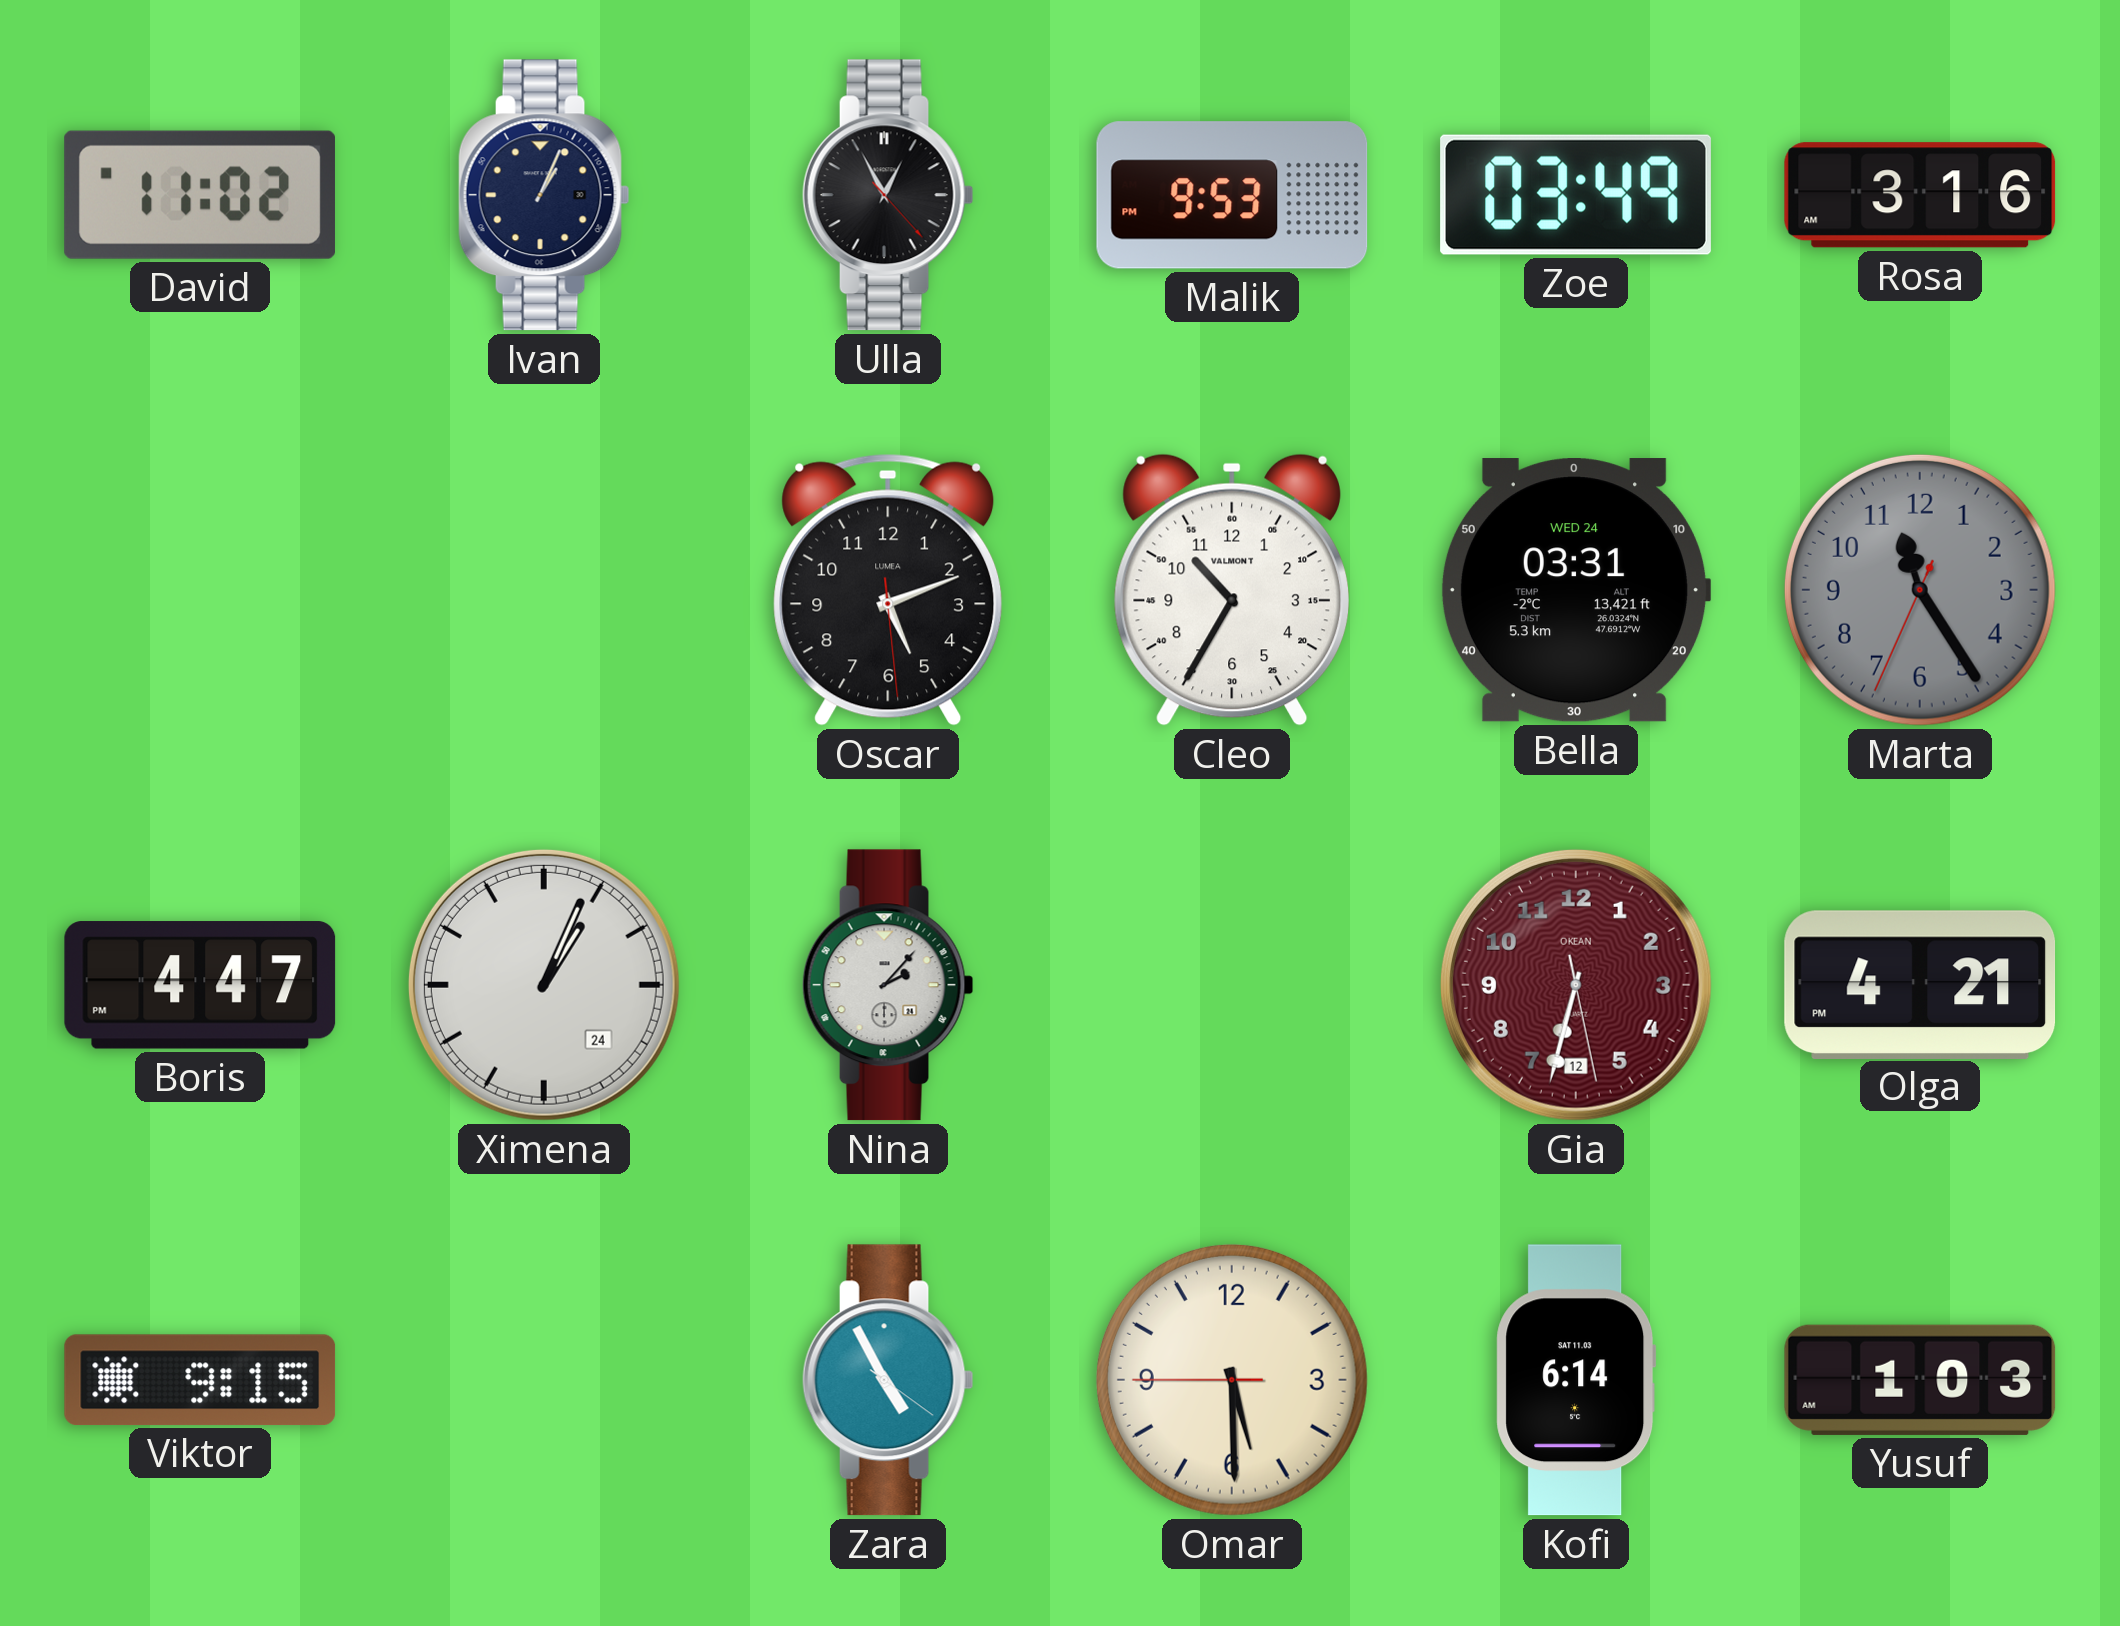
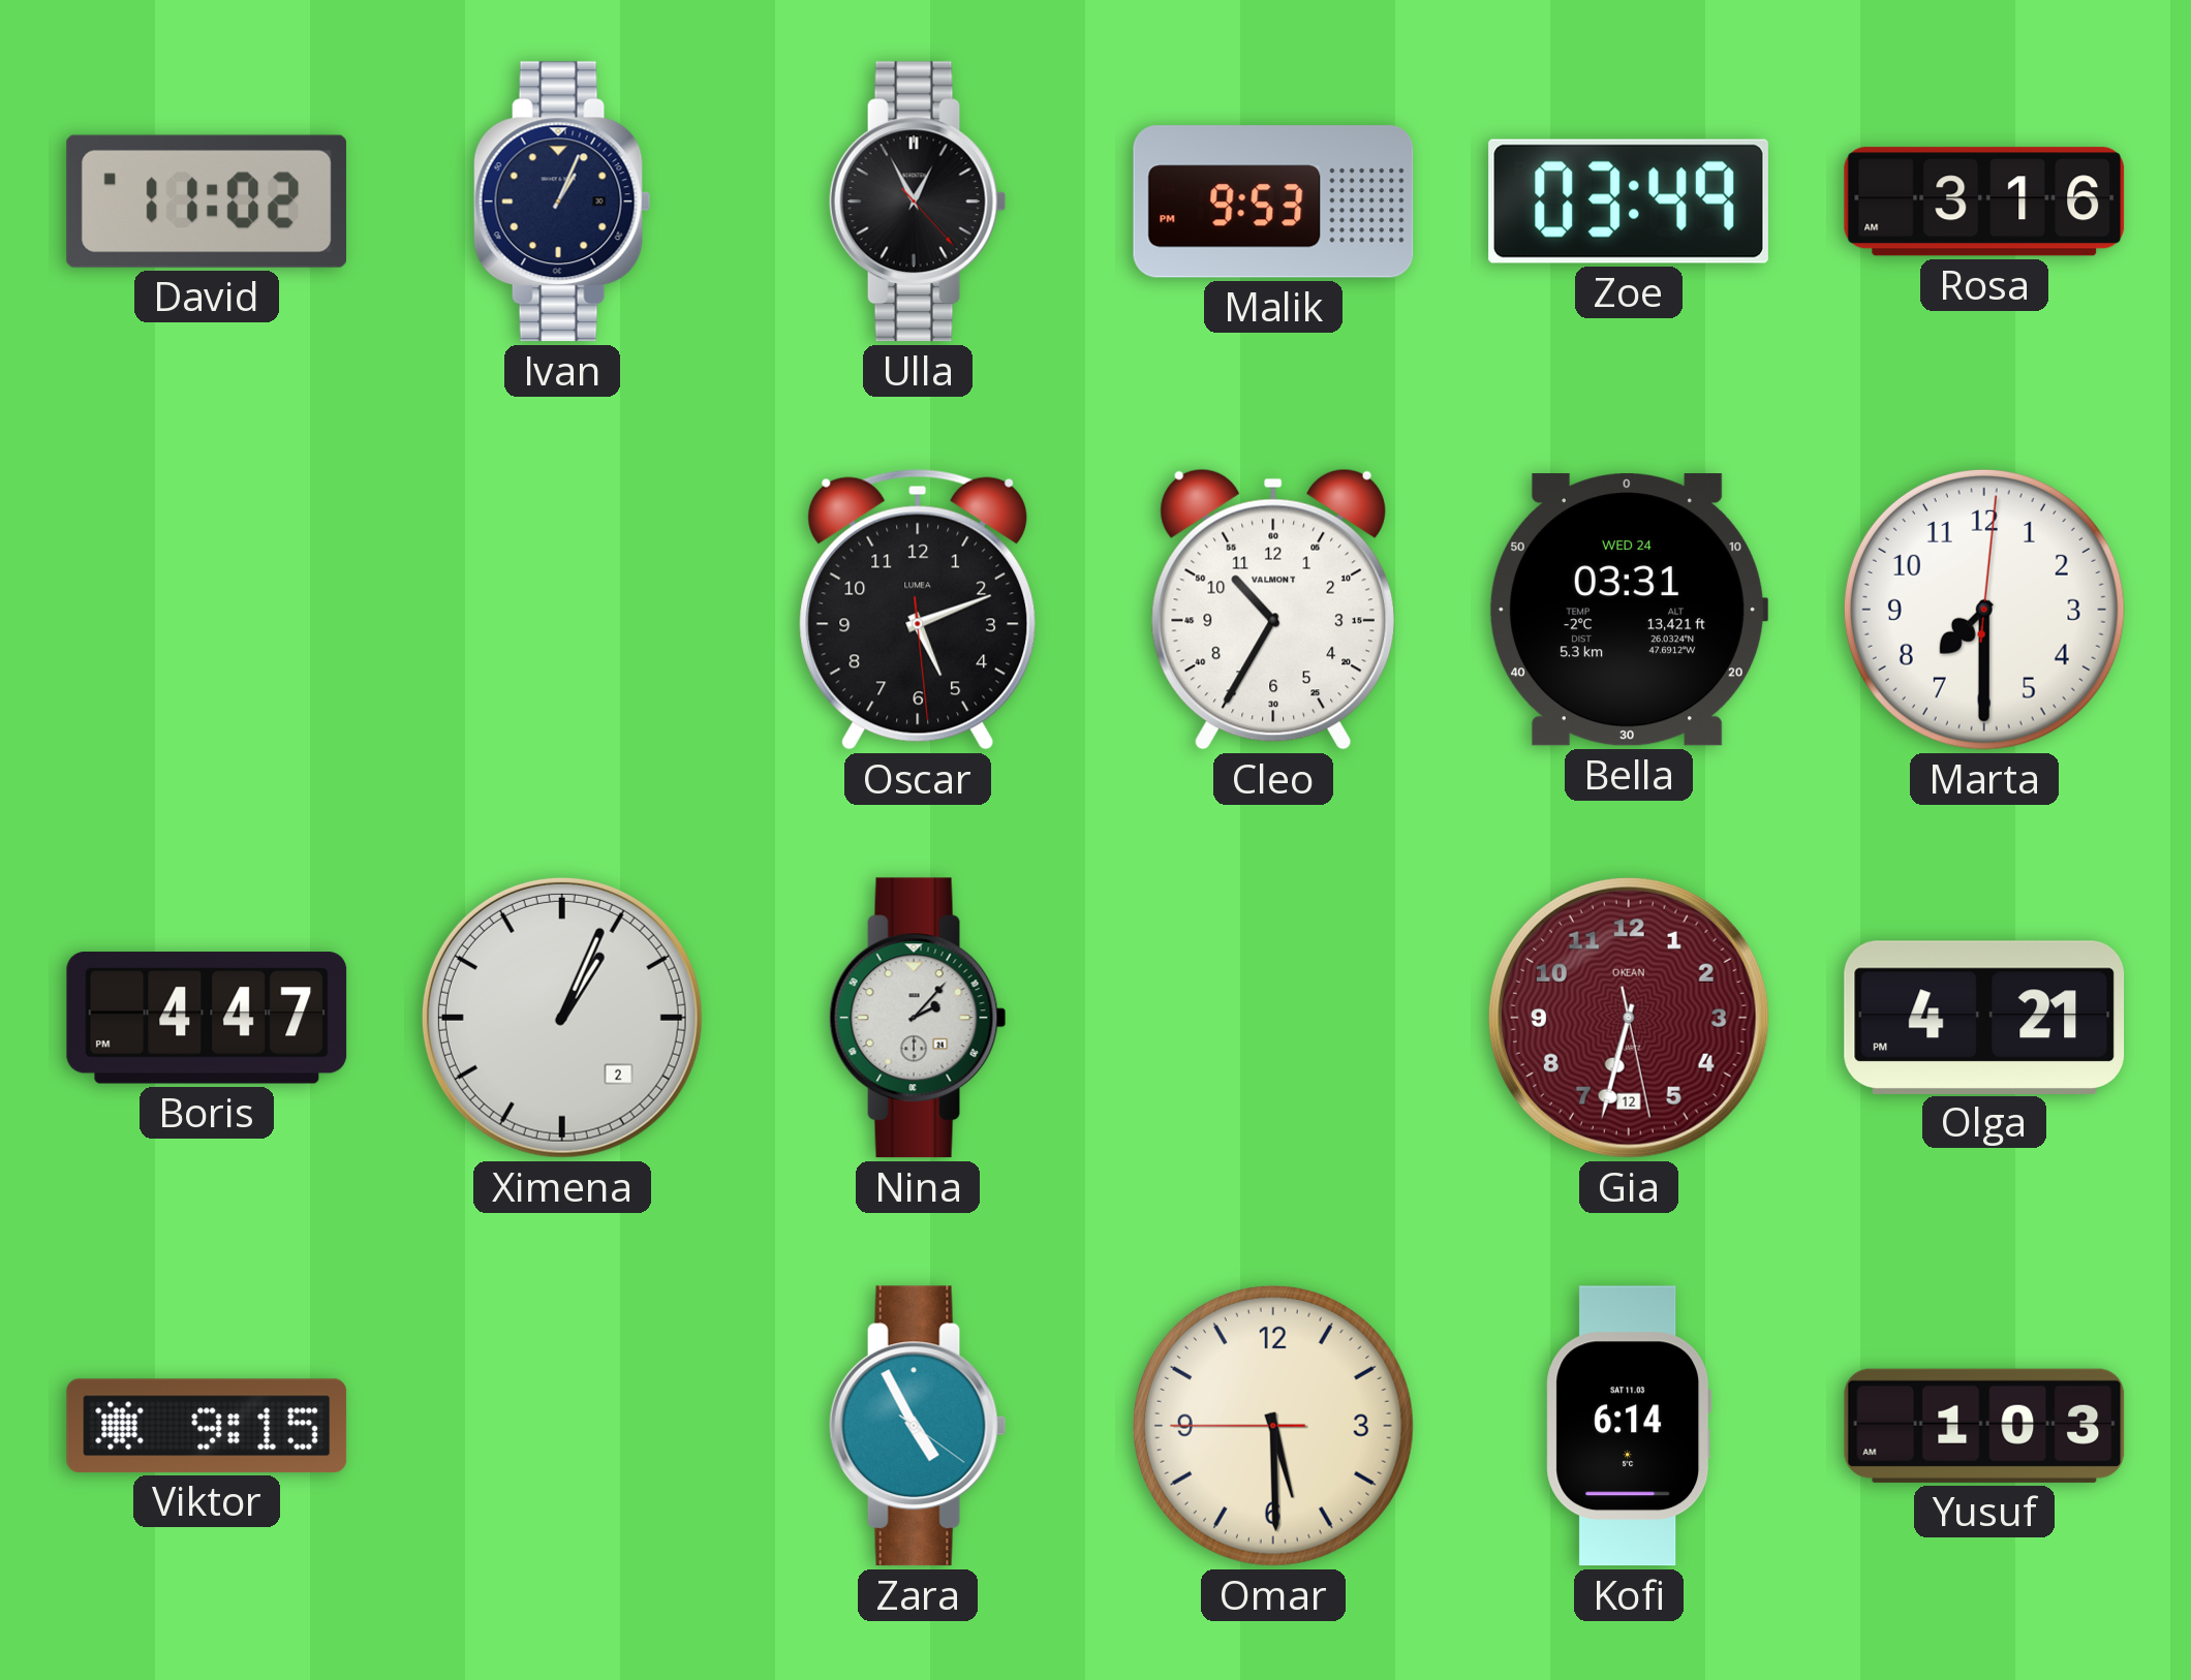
Marta: 11:24 -> 7:30 (1984, 610)
Marta dial: grey -> white (1984, 610)
Ximena date: 24 -> 2 (562, 1018)
